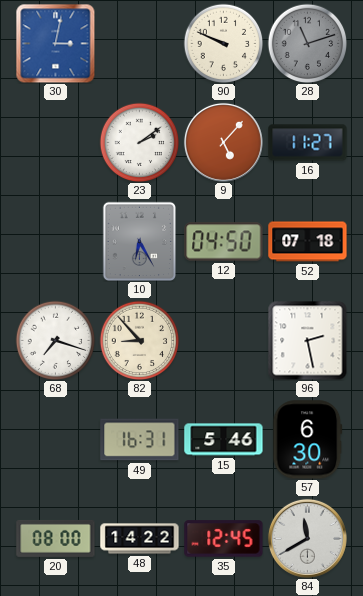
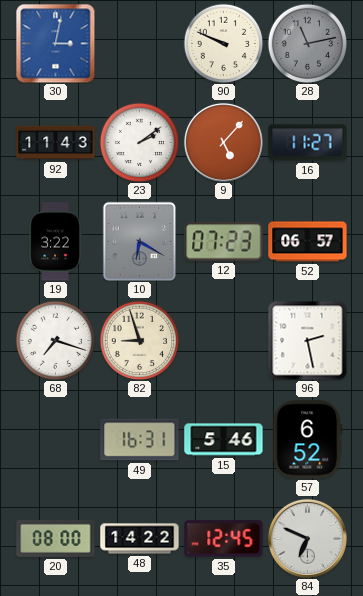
28: 11:12 -> 11:13 (307, 43)
92: none -> 11:43 (56, 143)
19: none -> 3:22 (55, 242)
10: 6:25 -> 6:20 (140, 241)
12: 04:50 -> 07:23 (224, 242)
52: 07:18 -> 06:57 (308, 242)
82: 8:53 -> 8:57 (139, 340)
57: 6:30 -> 6:52 (308, 440)
84: 11:40 -> 6:49 (307, 538)
